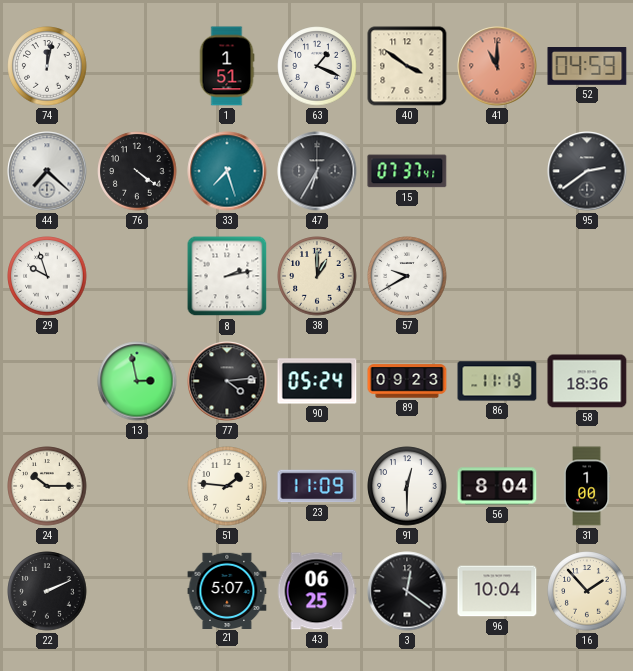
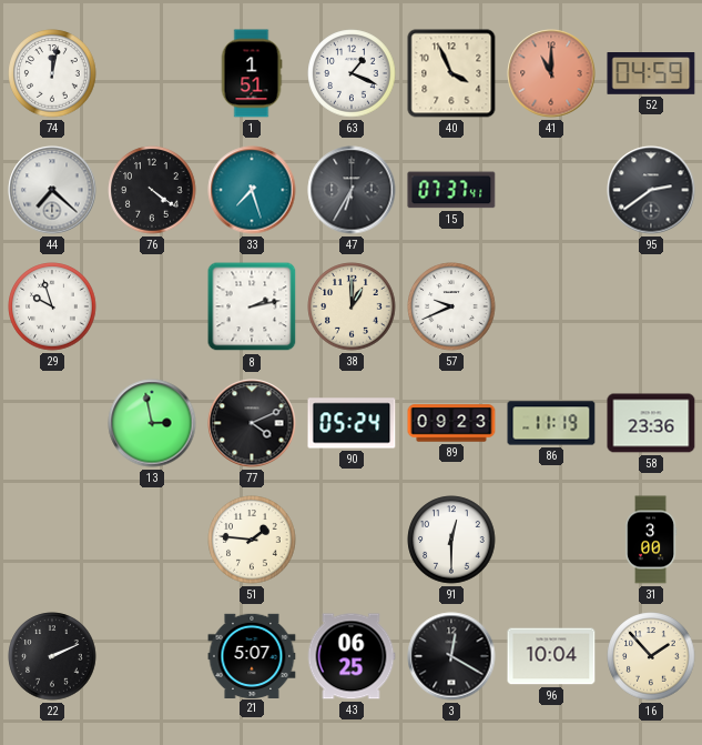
40: 3:51 -> 3:56 (451, 73)
57: 9:40 -> 9:41 (451, 306)
77: 4:14 -> 4:11 (252, 423)
58: 18:36 -> 23:36 (651, 423)
24: 10:15 -> none (47, 486)
23: 11:09 -> none (317, 486)
56: 8:04 -> none (497, 486)
31: 1:00 -> 3:00 (651, 540)
3: 12:21 -> 12:20 (451, 656)
